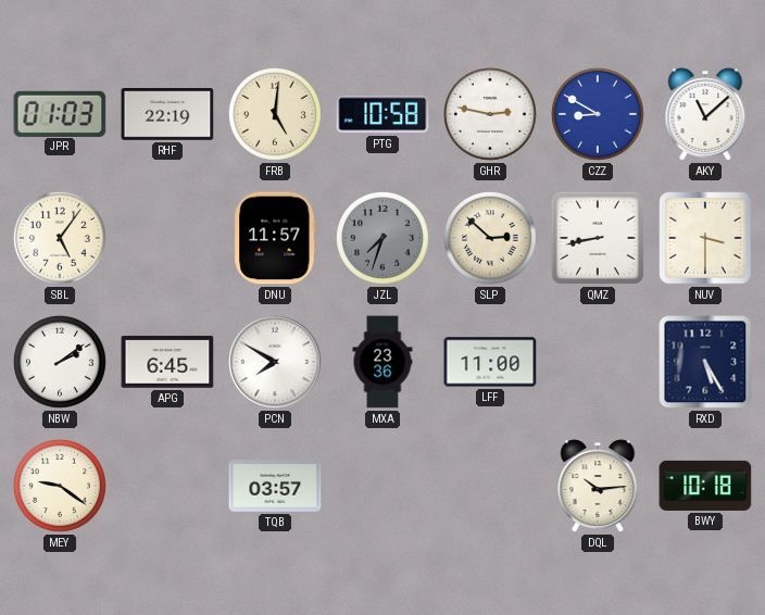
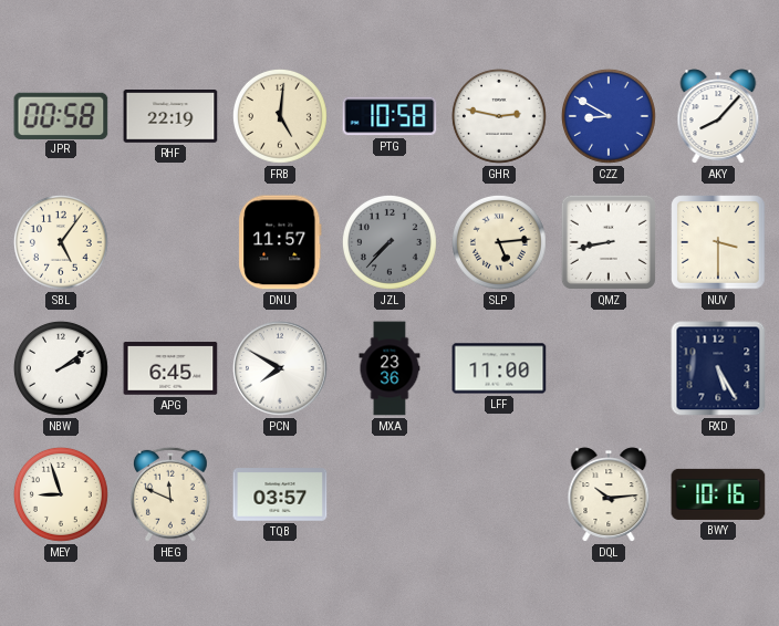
JPR: 01:03 -> 00:58 (61, 115)
AKY: 11:08 -> 8:07 (718, 116)
JZL: 7:33 -> 7:37 (389, 242)
SLP: 2:52 -> 5:14 (499, 242)
MEY: 9:21 -> 8:57 (61, 494)
HEG: none -> 11:49 (170, 494)
BWY: 10:18 -> 10:16 (718, 494)
